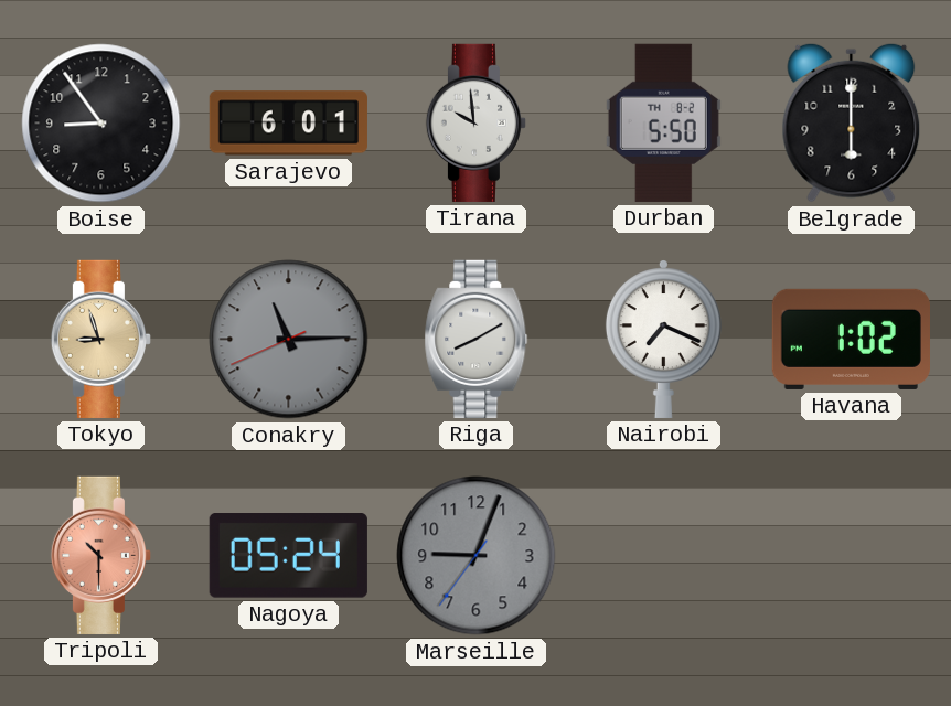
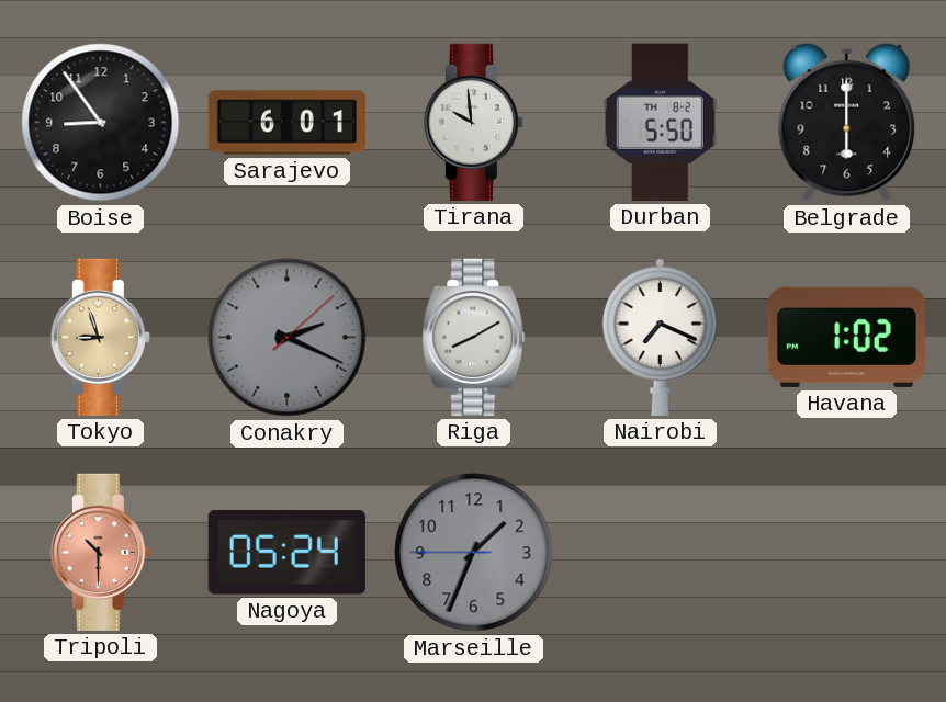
Conakry: 11:14 -> 2:19 (288, 338)
Marseille: 9:03 -> 1:33 (474, 553)
